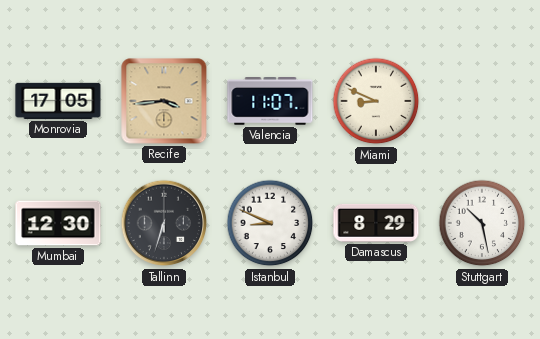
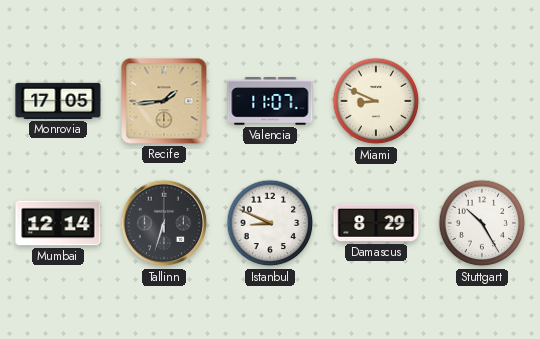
Recife: 3:44 -> 1:44 (164, 101)
Mumbai: 12:30 -> 12:14 (58, 223)
Stuttgart: 10:28 -> 10:25 (482, 223)
